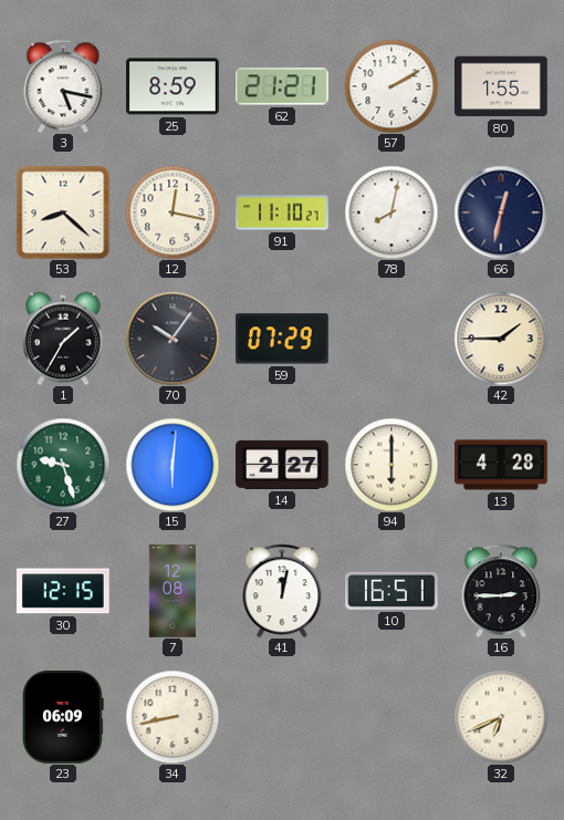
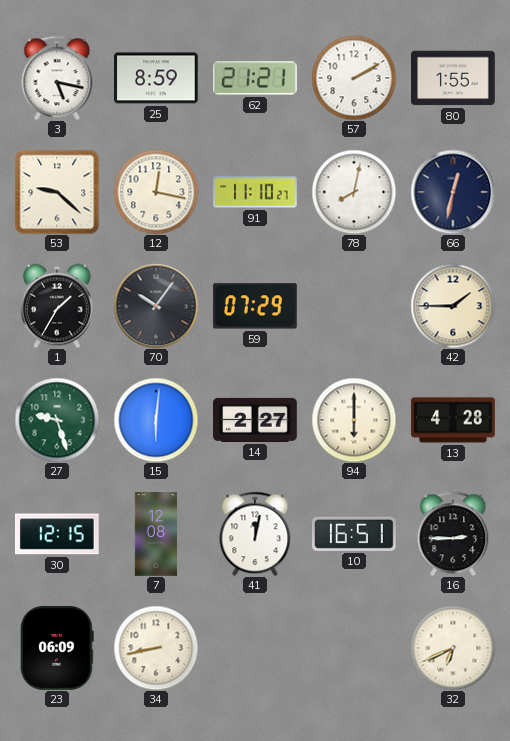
53: 8:22 -> 9:22 (57, 192)
